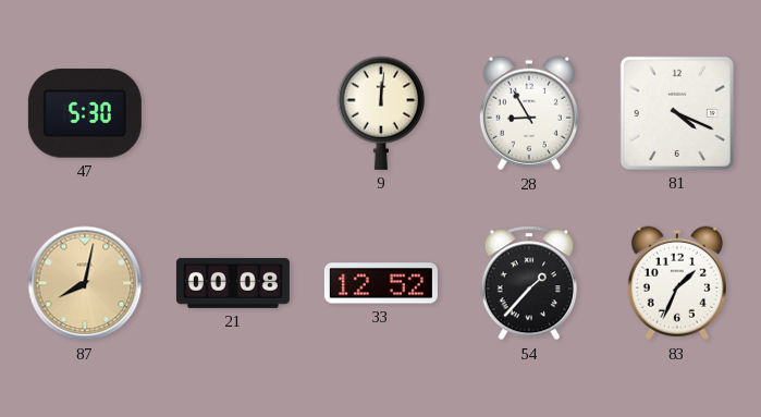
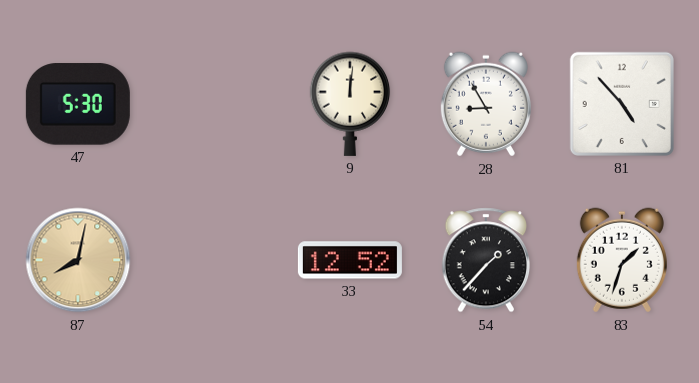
81: 4:19 -> 4:53 (622, 104)
21: 00:08 -> none (233, 284)
83: 1:34 -> 1:33 (622, 260)
